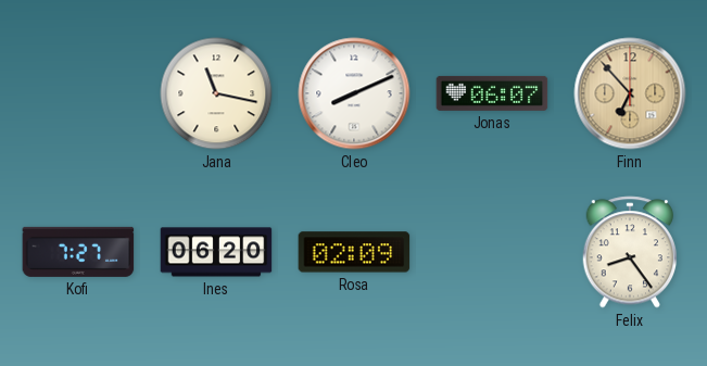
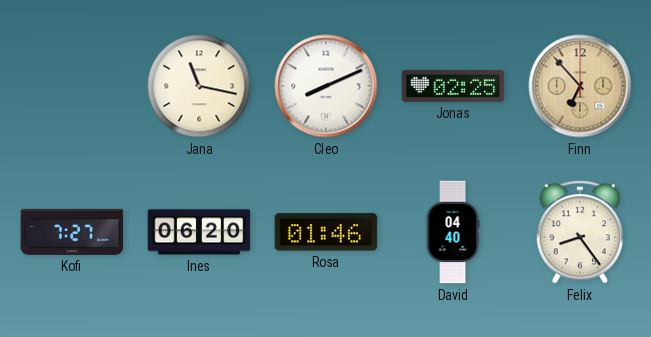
Jonas: 06:07 -> 02:25 (453, 86)
Rosa: 02:09 -> 01:46 (326, 232)
David: none -> 04:40 (453, 232)
